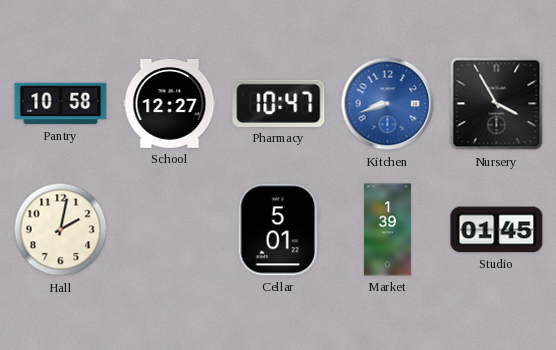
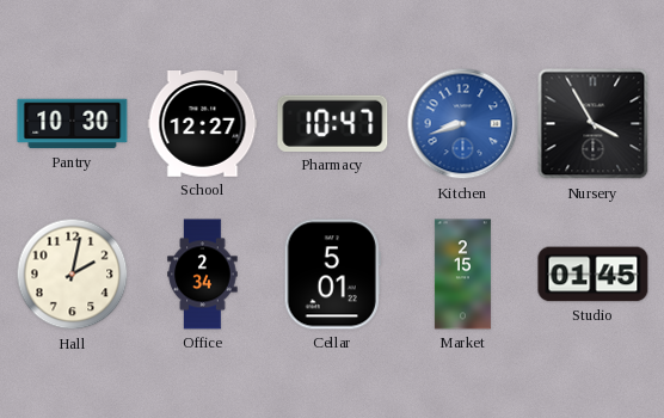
Pantry: 10:58 -> 10:30 (73, 124)
Office: none -> 2:34 (203, 275)
Market: 1:39 -> 2:15 (462, 275)
